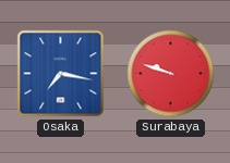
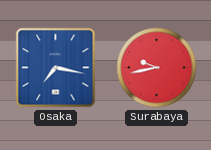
Surabaya: 9:48 -> 9:43 (157, 68)
